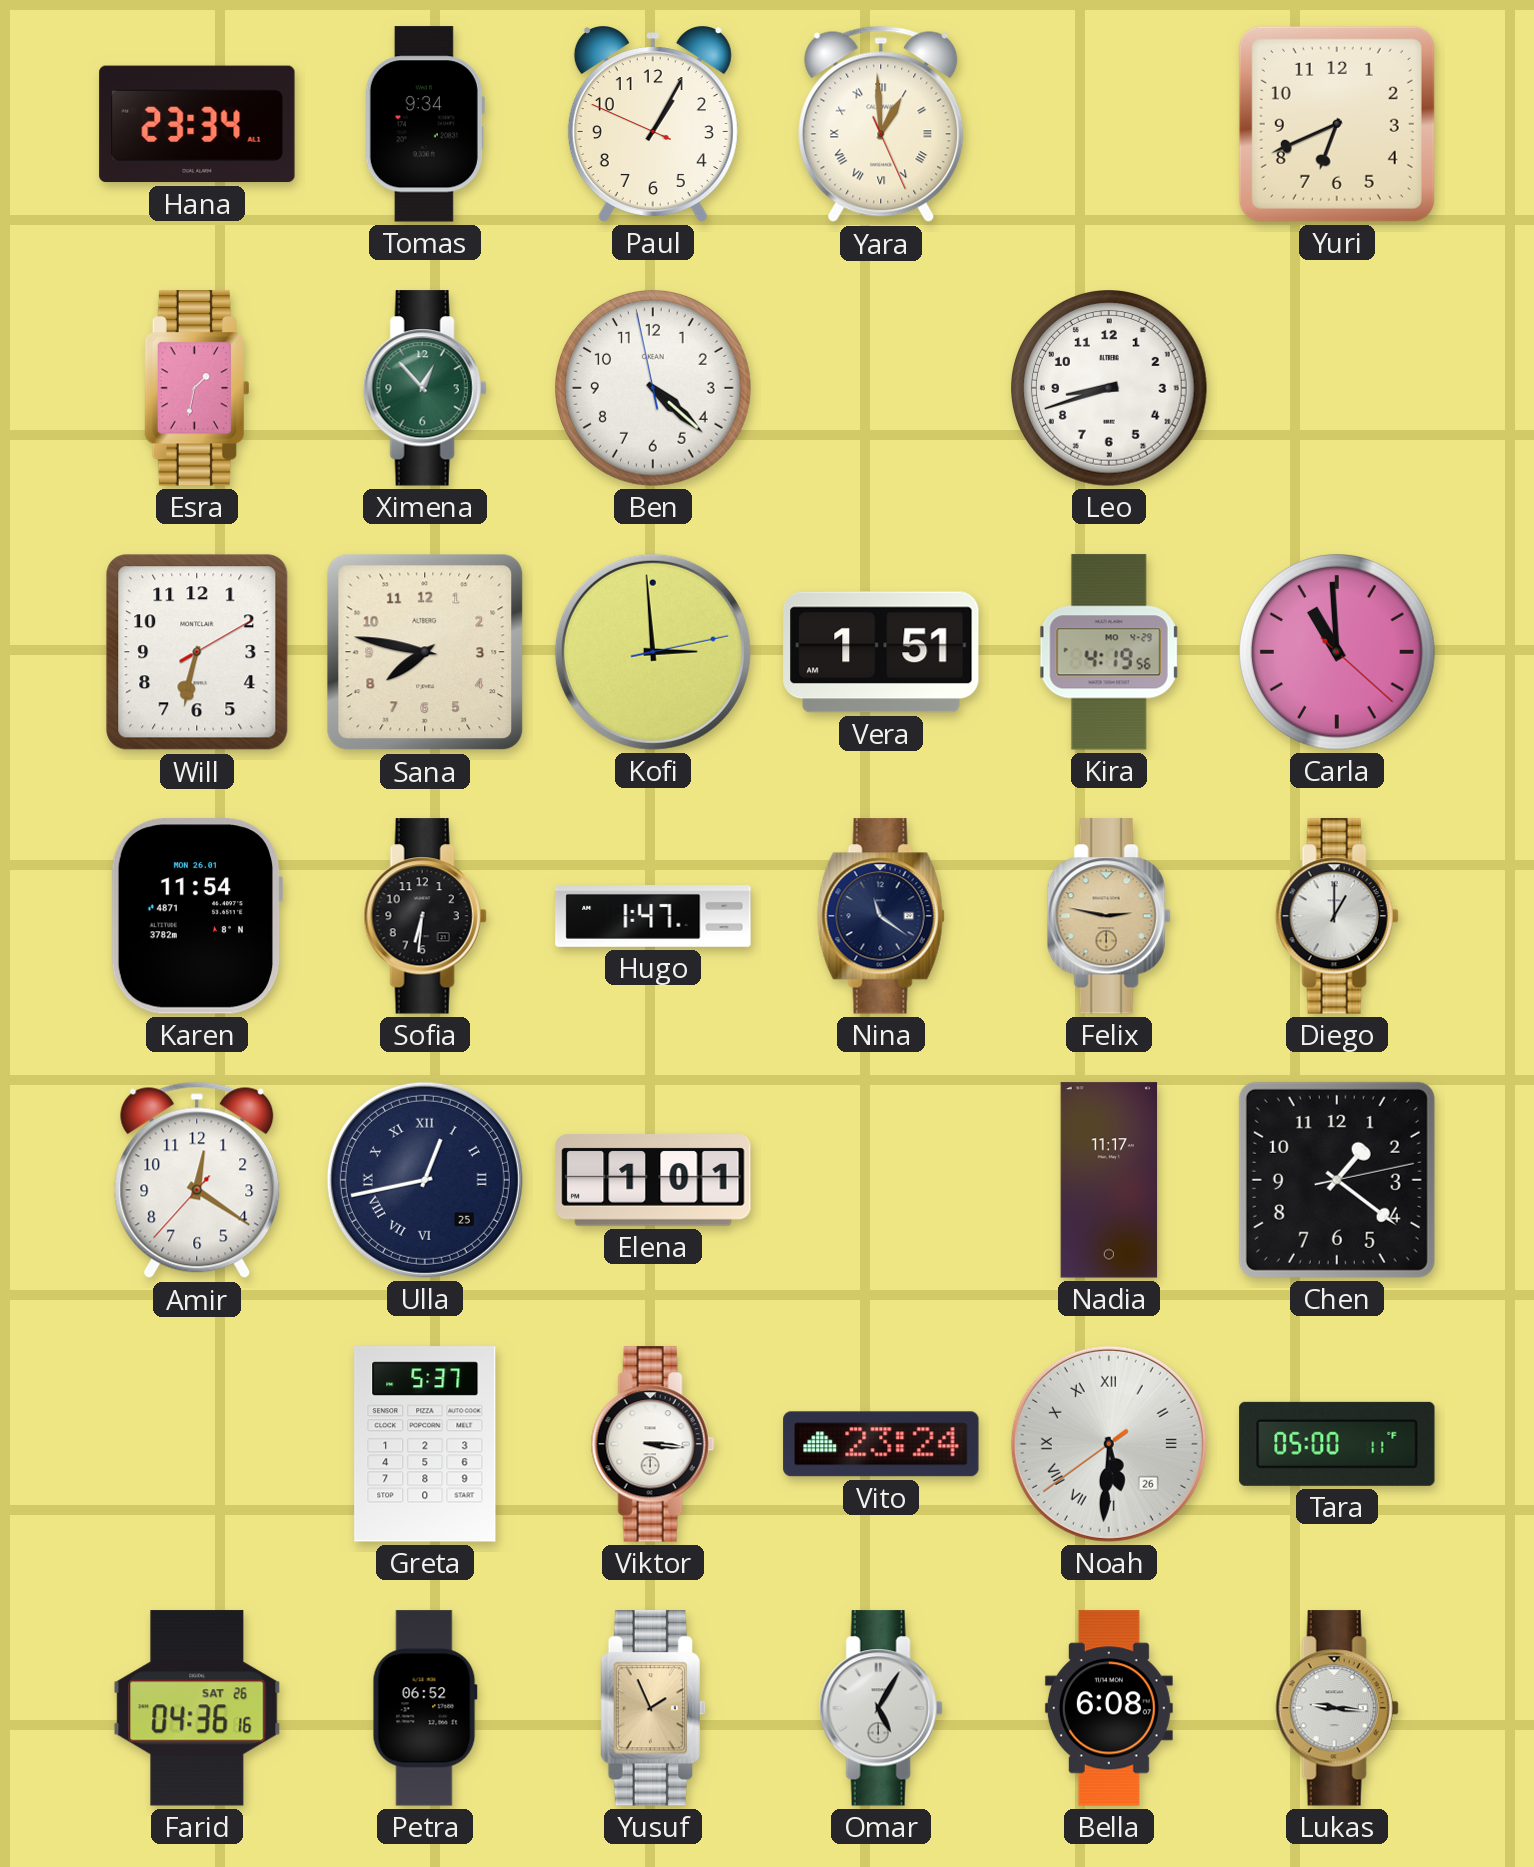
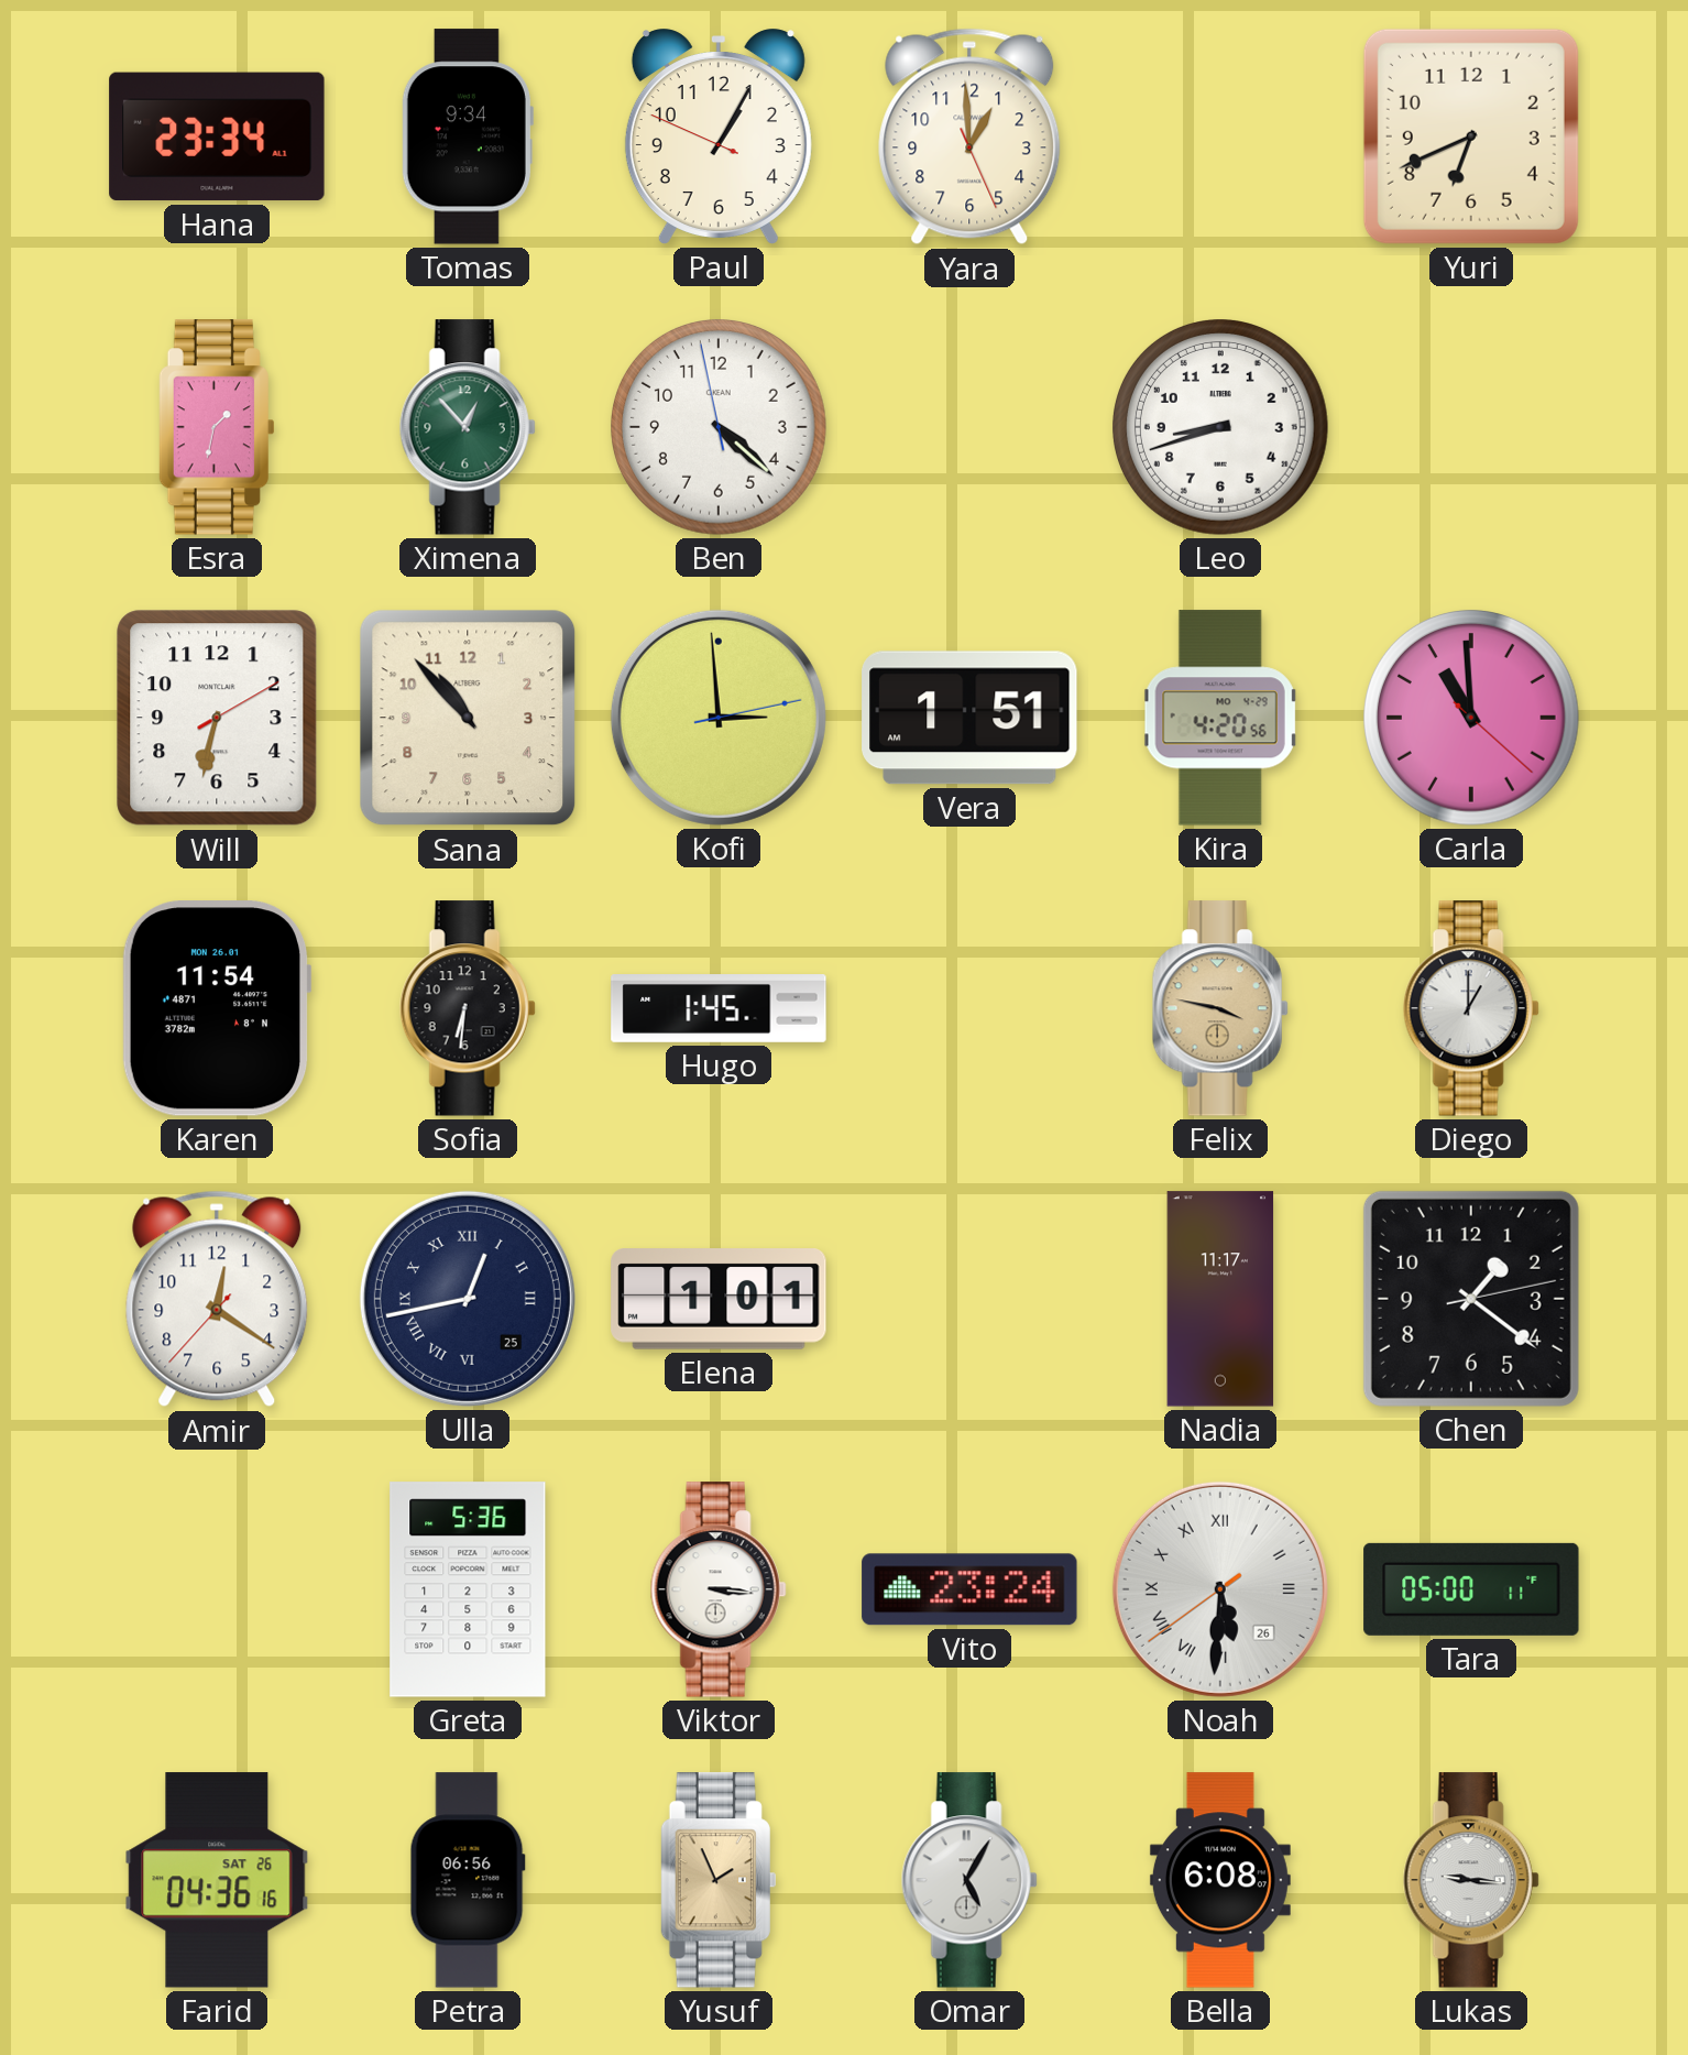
Yara numerals: Roman -> Arabic (969, 136)
Sana: 7:47 -> 10:53 (468, 718)
Kira: 4:19 -> 4:20 (1220, 718)
Hugo: 1:47 -> 1:45 (719, 1009)
Nina: 11:21 -> none (881, 916)
Felix: 2:47 -> 3:47 (1220, 1008)
Greta: 5:37 -> 5:36 (468, 1589)
Petra: 06:52 -> 06:56 (468, 1880)
